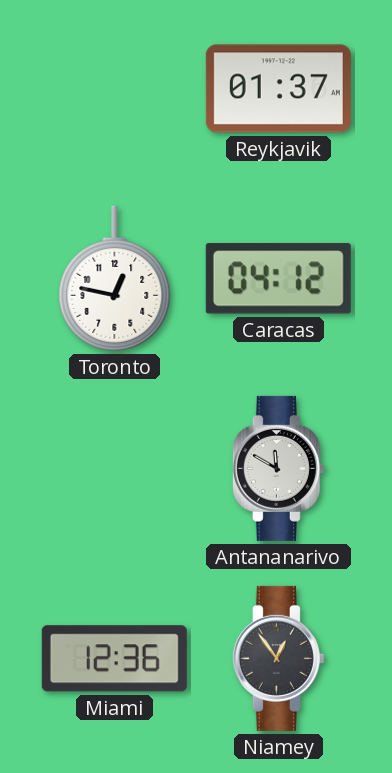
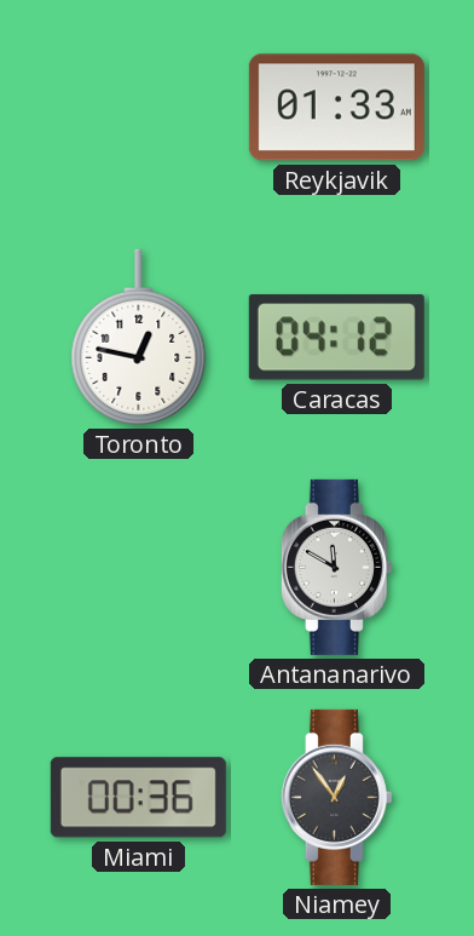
Reykjavik: 01:37 -> 01:33 (336, 108)
Miami: 12:36 -> 00:36 (138, 798)
